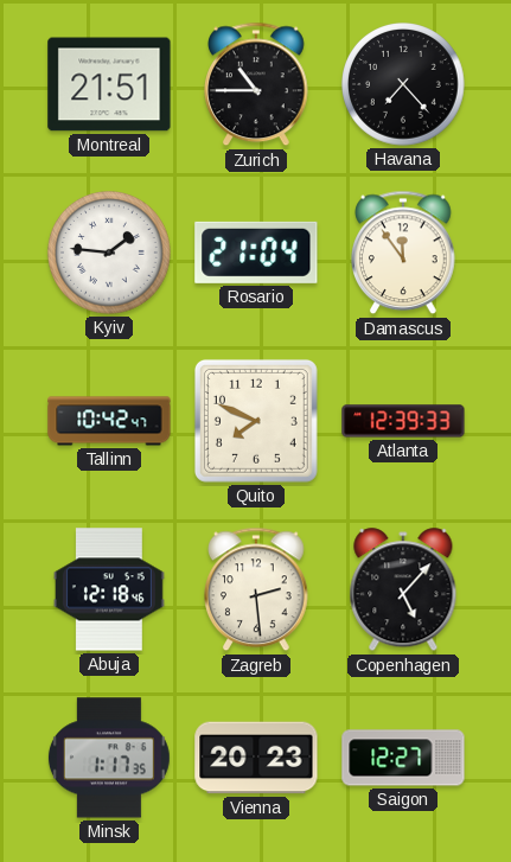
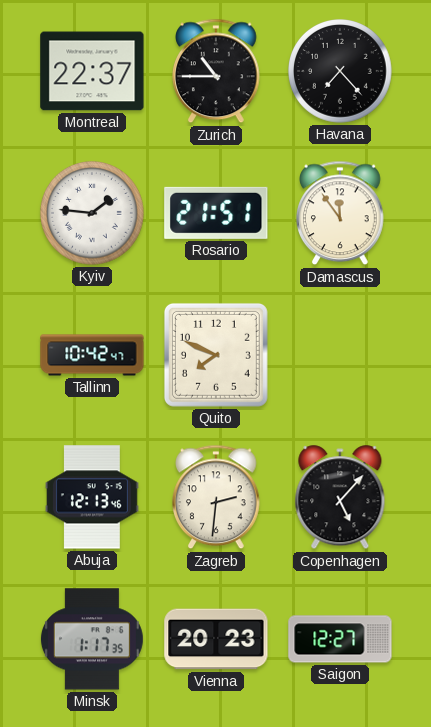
Montreal: 21:51 -> 22:37 (92, 71)
Rosario: 21:04 -> 21:51 (216, 213)
Atlanta: 12:39 -> none (403, 421)
Abuja: 12:18 -> 12:13 (92, 497)
Zagreb: 2:29 -> 2:31 (217, 497)
